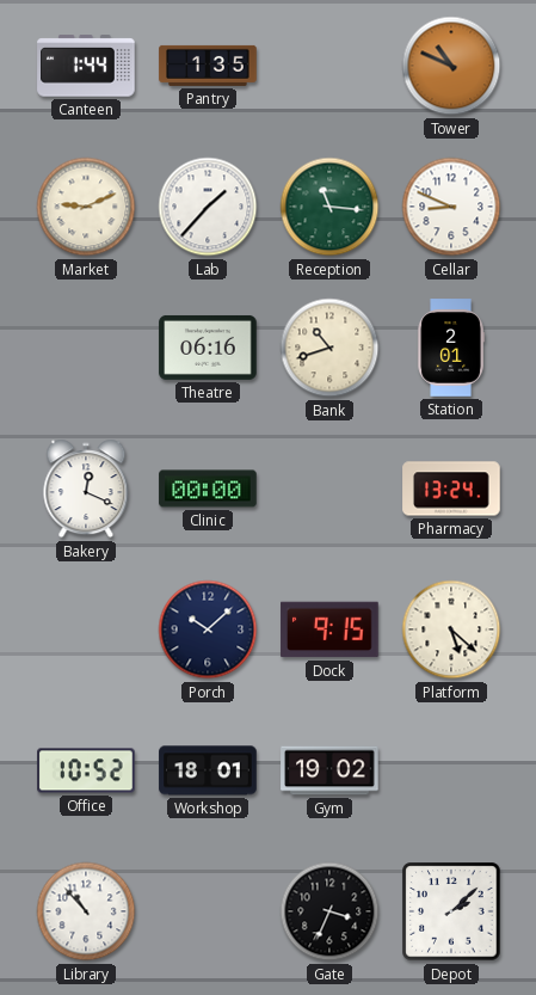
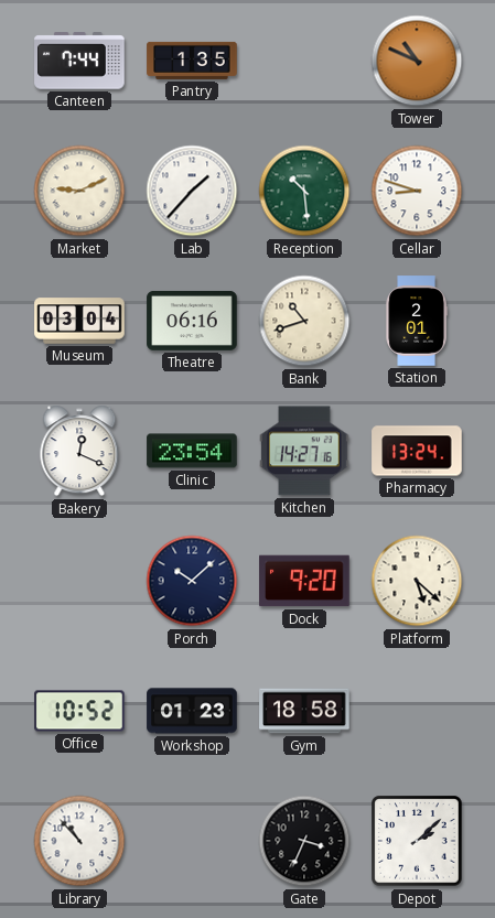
Canteen: 1:44 -> 7:44 (79, 61)
Reception: 11:16 -> 10:29 (304, 191)
Cellar: 8:49 -> 8:48 (417, 191)
Museum: none -> 03:04 (79, 321)
Clinic: 00:00 -> 23:54 (192, 451)
Kitchen: none -> 14:27 (304, 451)
Dock: 9:15 -> 9:20 (304, 581)
Workshop: 18:01 -> 01:23 (192, 711)
Gym: 19:02 -> 18:58 (304, 711)
